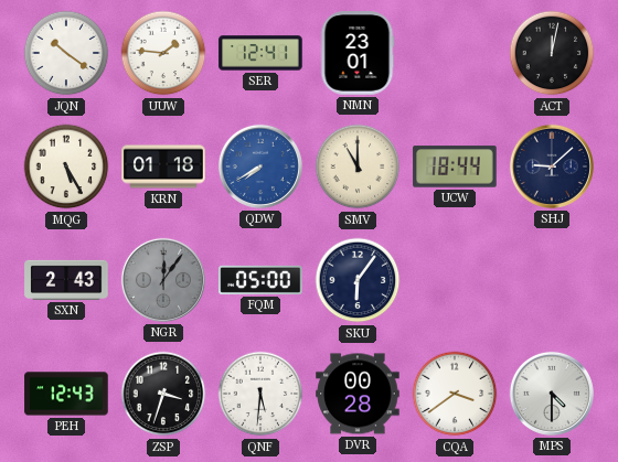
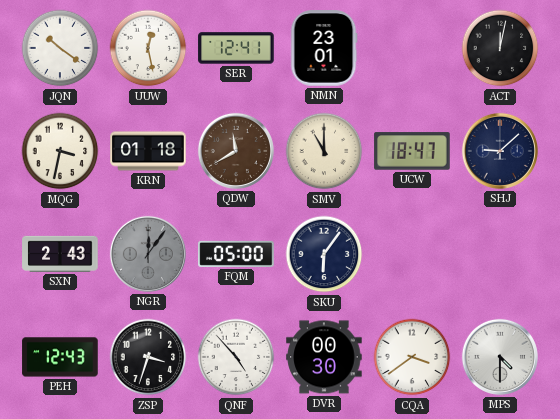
UUW: 1:46 -> 12:28 (148, 48)
MQG: 5:25 -> 3:32 (60, 151)
QDW: 7:40 -> 11:40 (236, 151)
QDW dial: blue -> brown (236, 151)
UCW: 18:44 -> 18:47 (412, 151)
QNF: 5:31 -> 4:53 (236, 357)
DVR: 00:28 -> 00:30 (324, 357)
